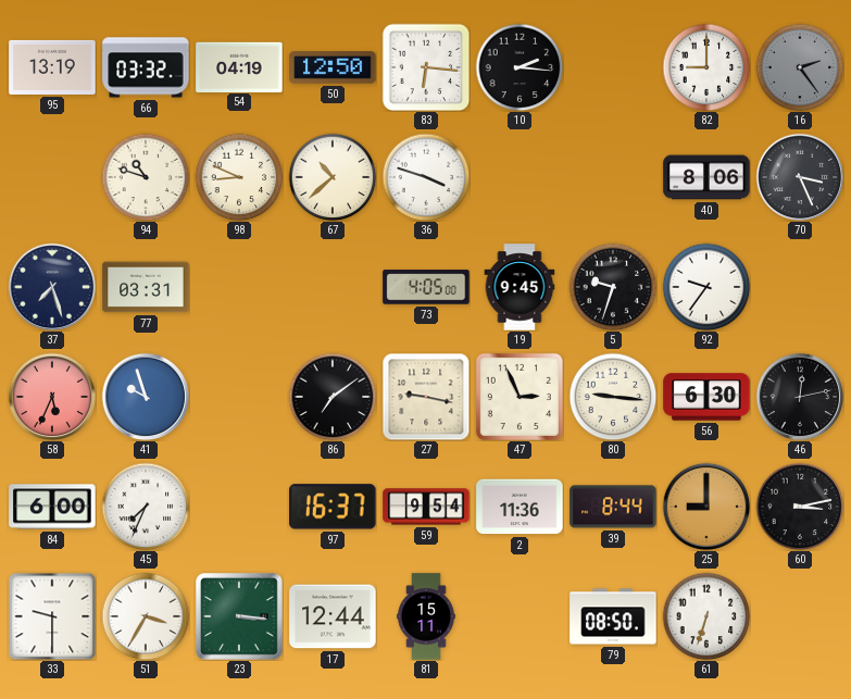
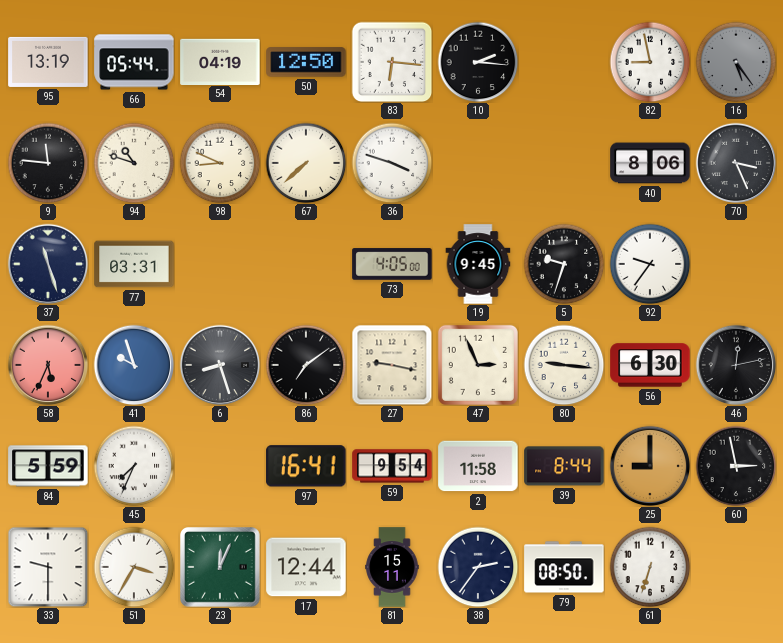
66: 03:32 -> 05:44 (134, 62)
82: 9:00 -> 8:58 (650, 62)
16: 2:24 -> 5:24 (736, 62)
9: none -> 11:46 (48, 163)
67: 10:38 -> 7:38 (306, 163)
37: 7:27 -> 11:27 (48, 264)
6: none -> 8:27 (220, 365)
84: 6:00 -> 5:59 (48, 466)
97: 16:37 -> 16:41 (306, 466)
2: 11:36 -> 11:58 (478, 466)
60: 3:13 -> 2:58 (736, 466)
23: 3:16 -> 12:04 (221, 568)
38: none -> 2:36 (478, 567)
